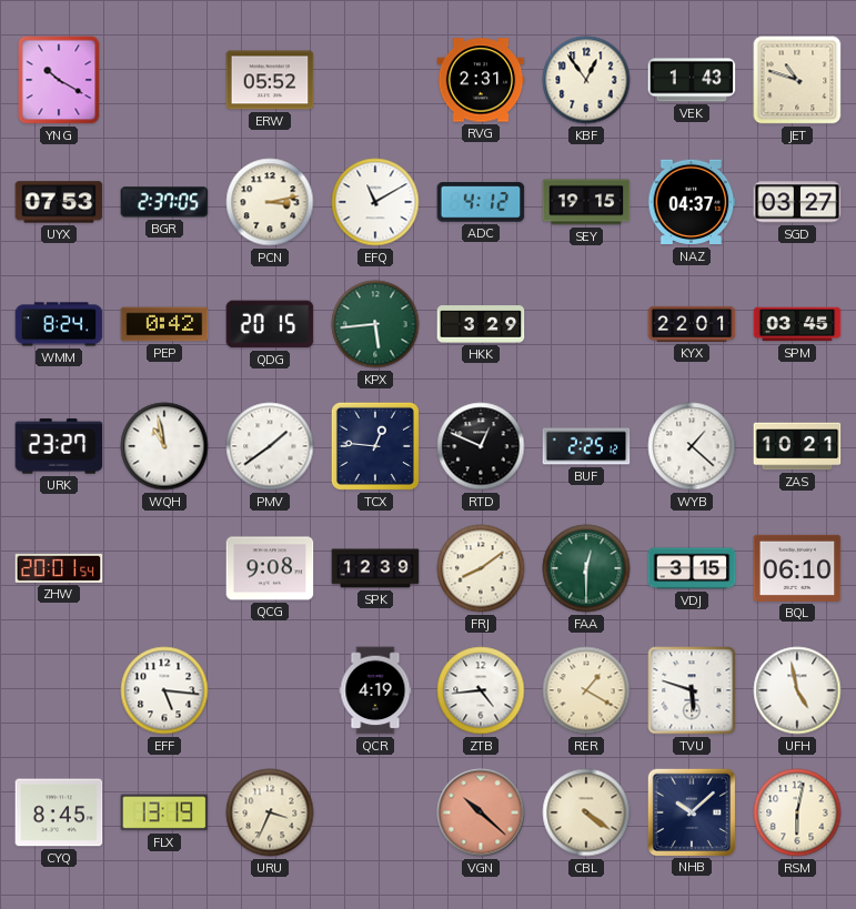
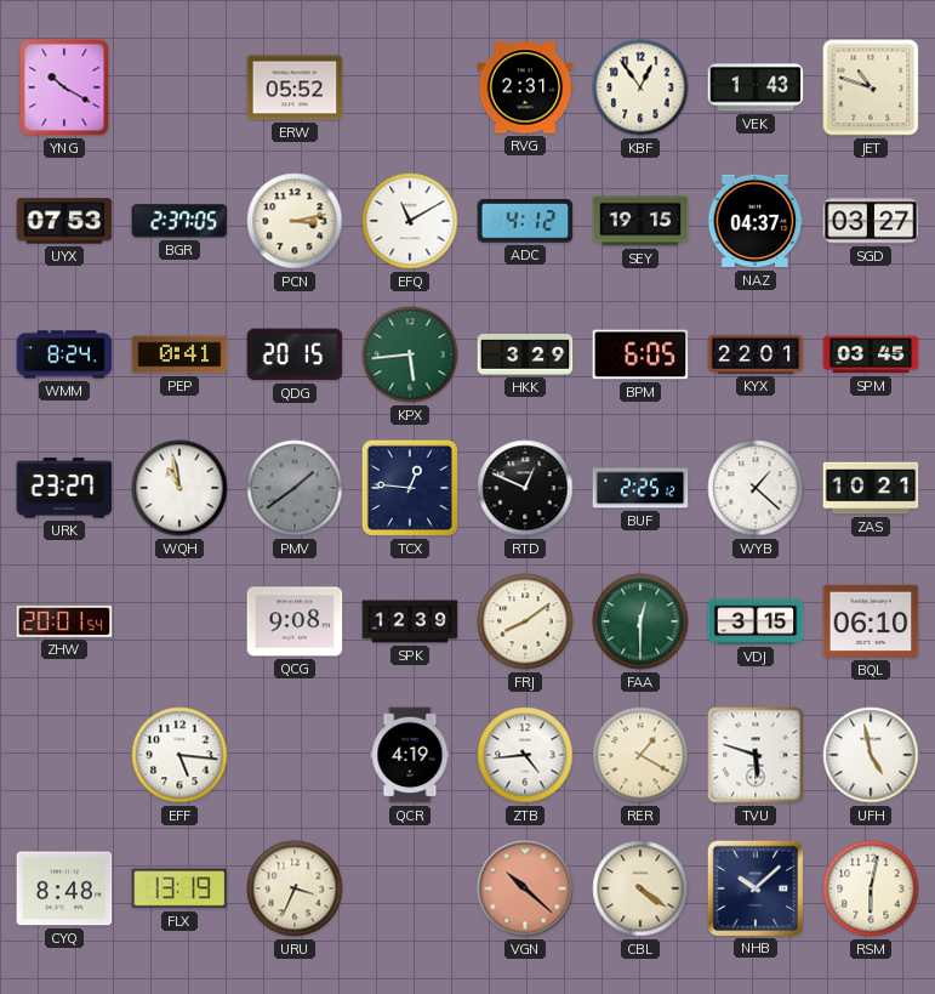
PEP: 0:42 -> 0:41 (179, 354)
BPM: none -> 6:05 (640, 354)
PMV dial: white -> grey (295, 488)
CYQ: 8:45 -> 8:48 (64, 888)
